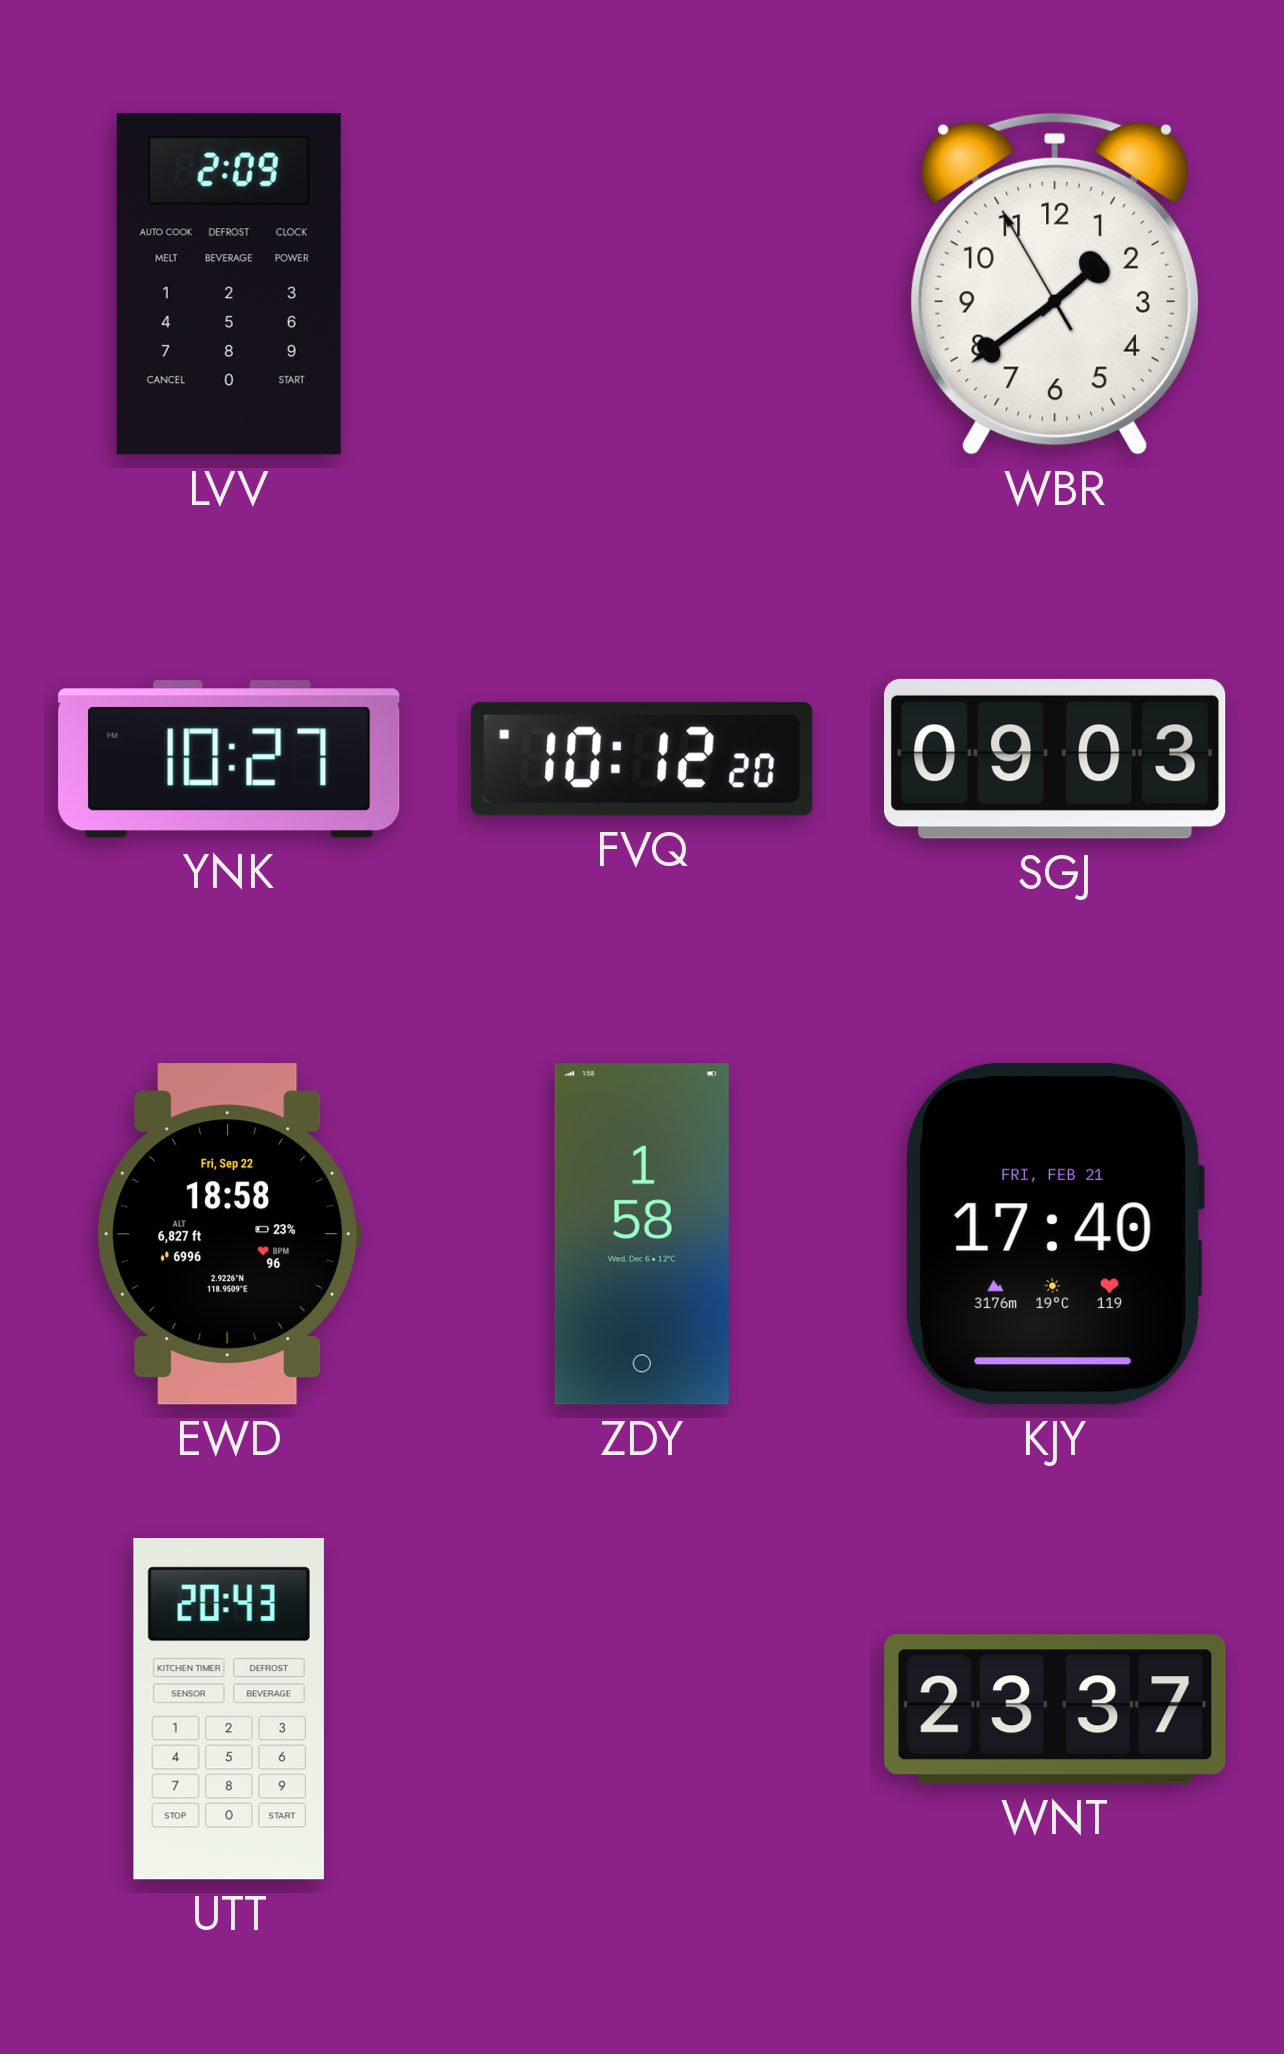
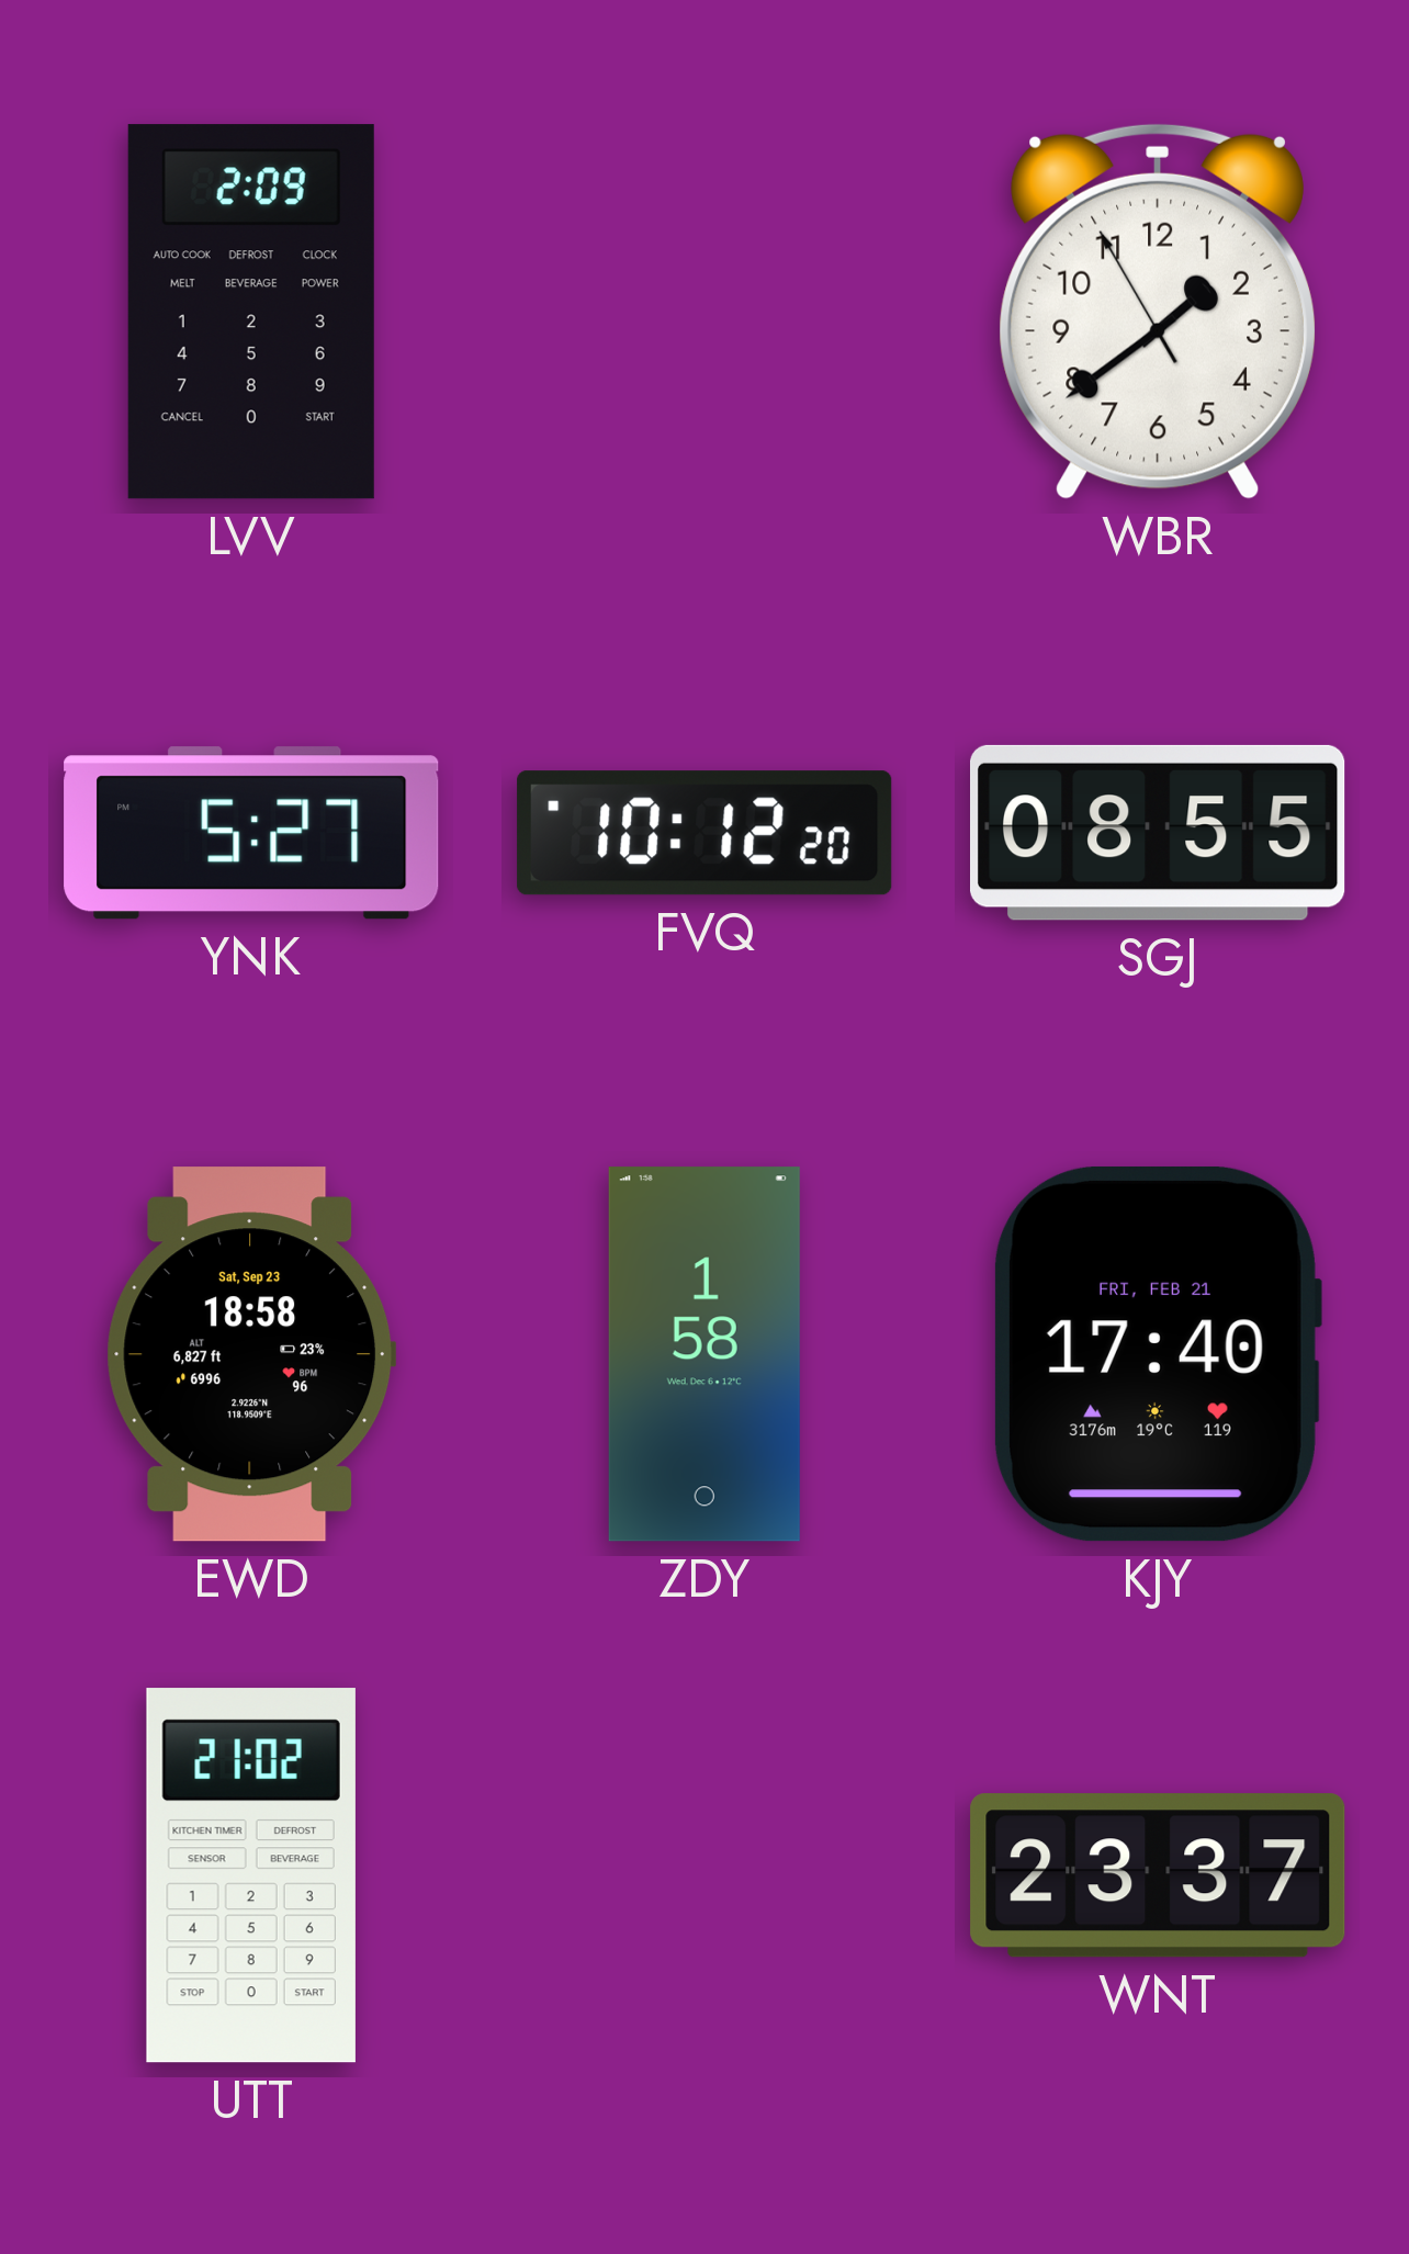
YNK: 10:27 -> 5:27 (251, 833)
SGJ: 09:03 -> 08:55 (1159, 833)
EWD date: Fri, Sep 22 -> Sat, Sep 23 (251, 1354)
UTT: 20:43 -> 21:02 (251, 1875)
